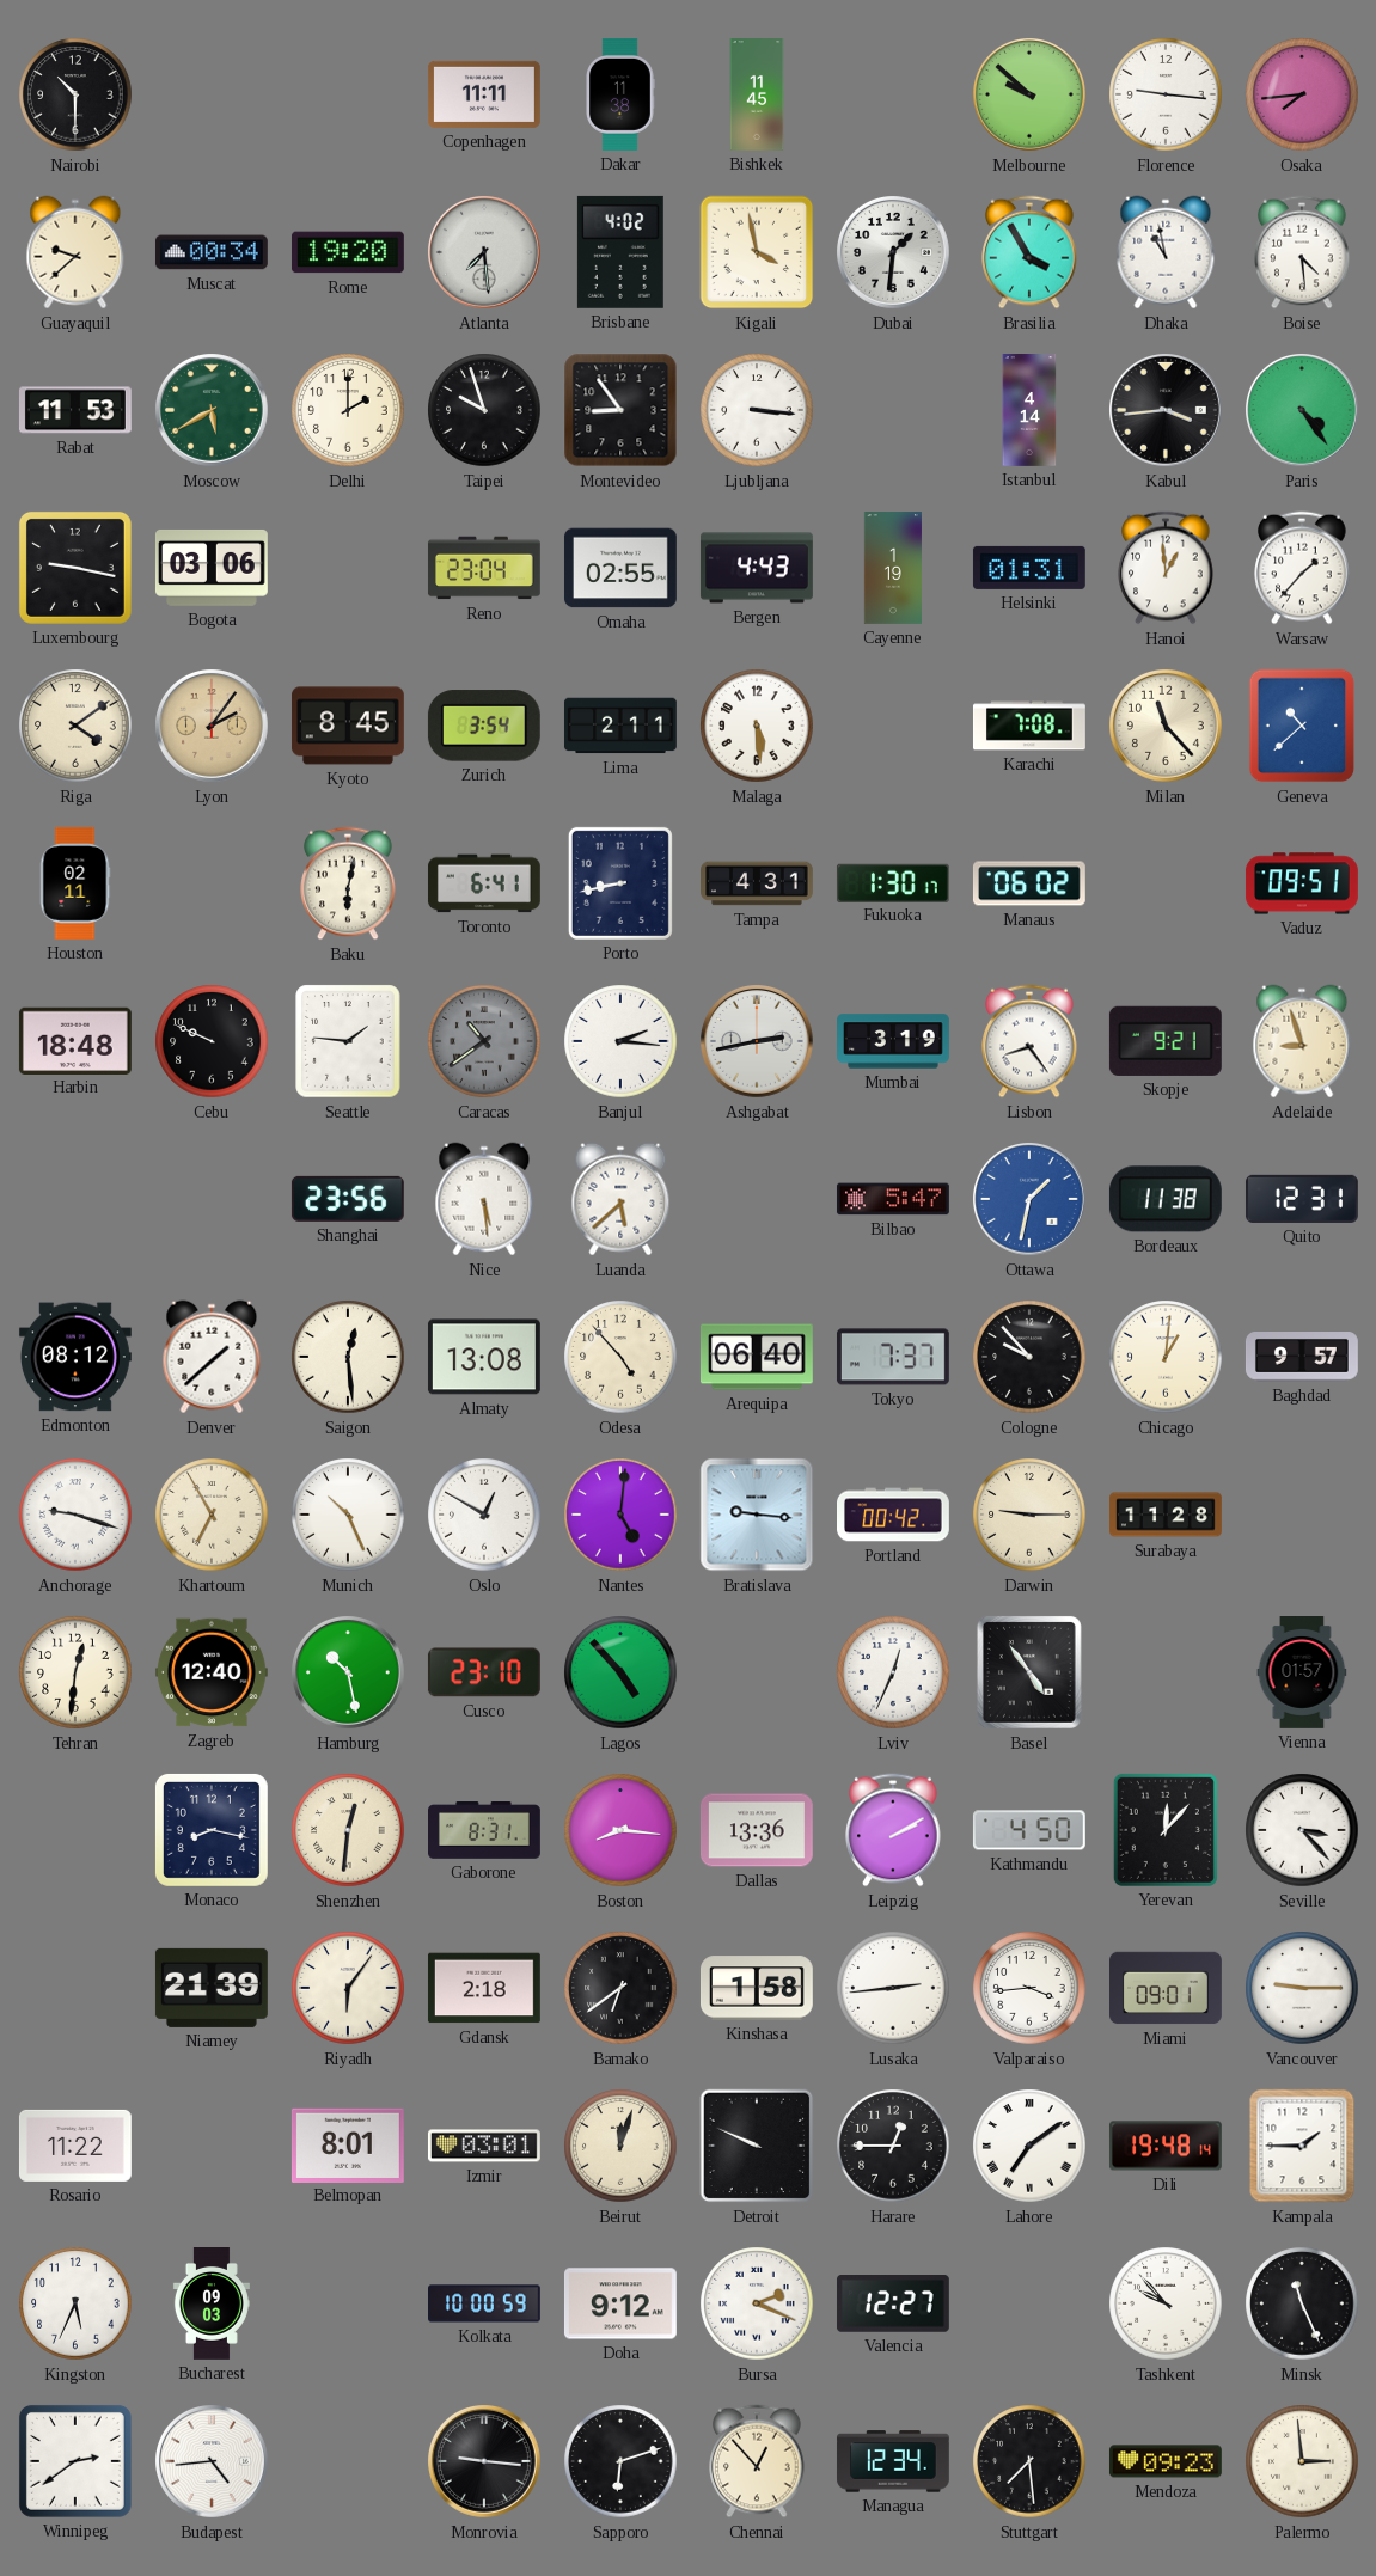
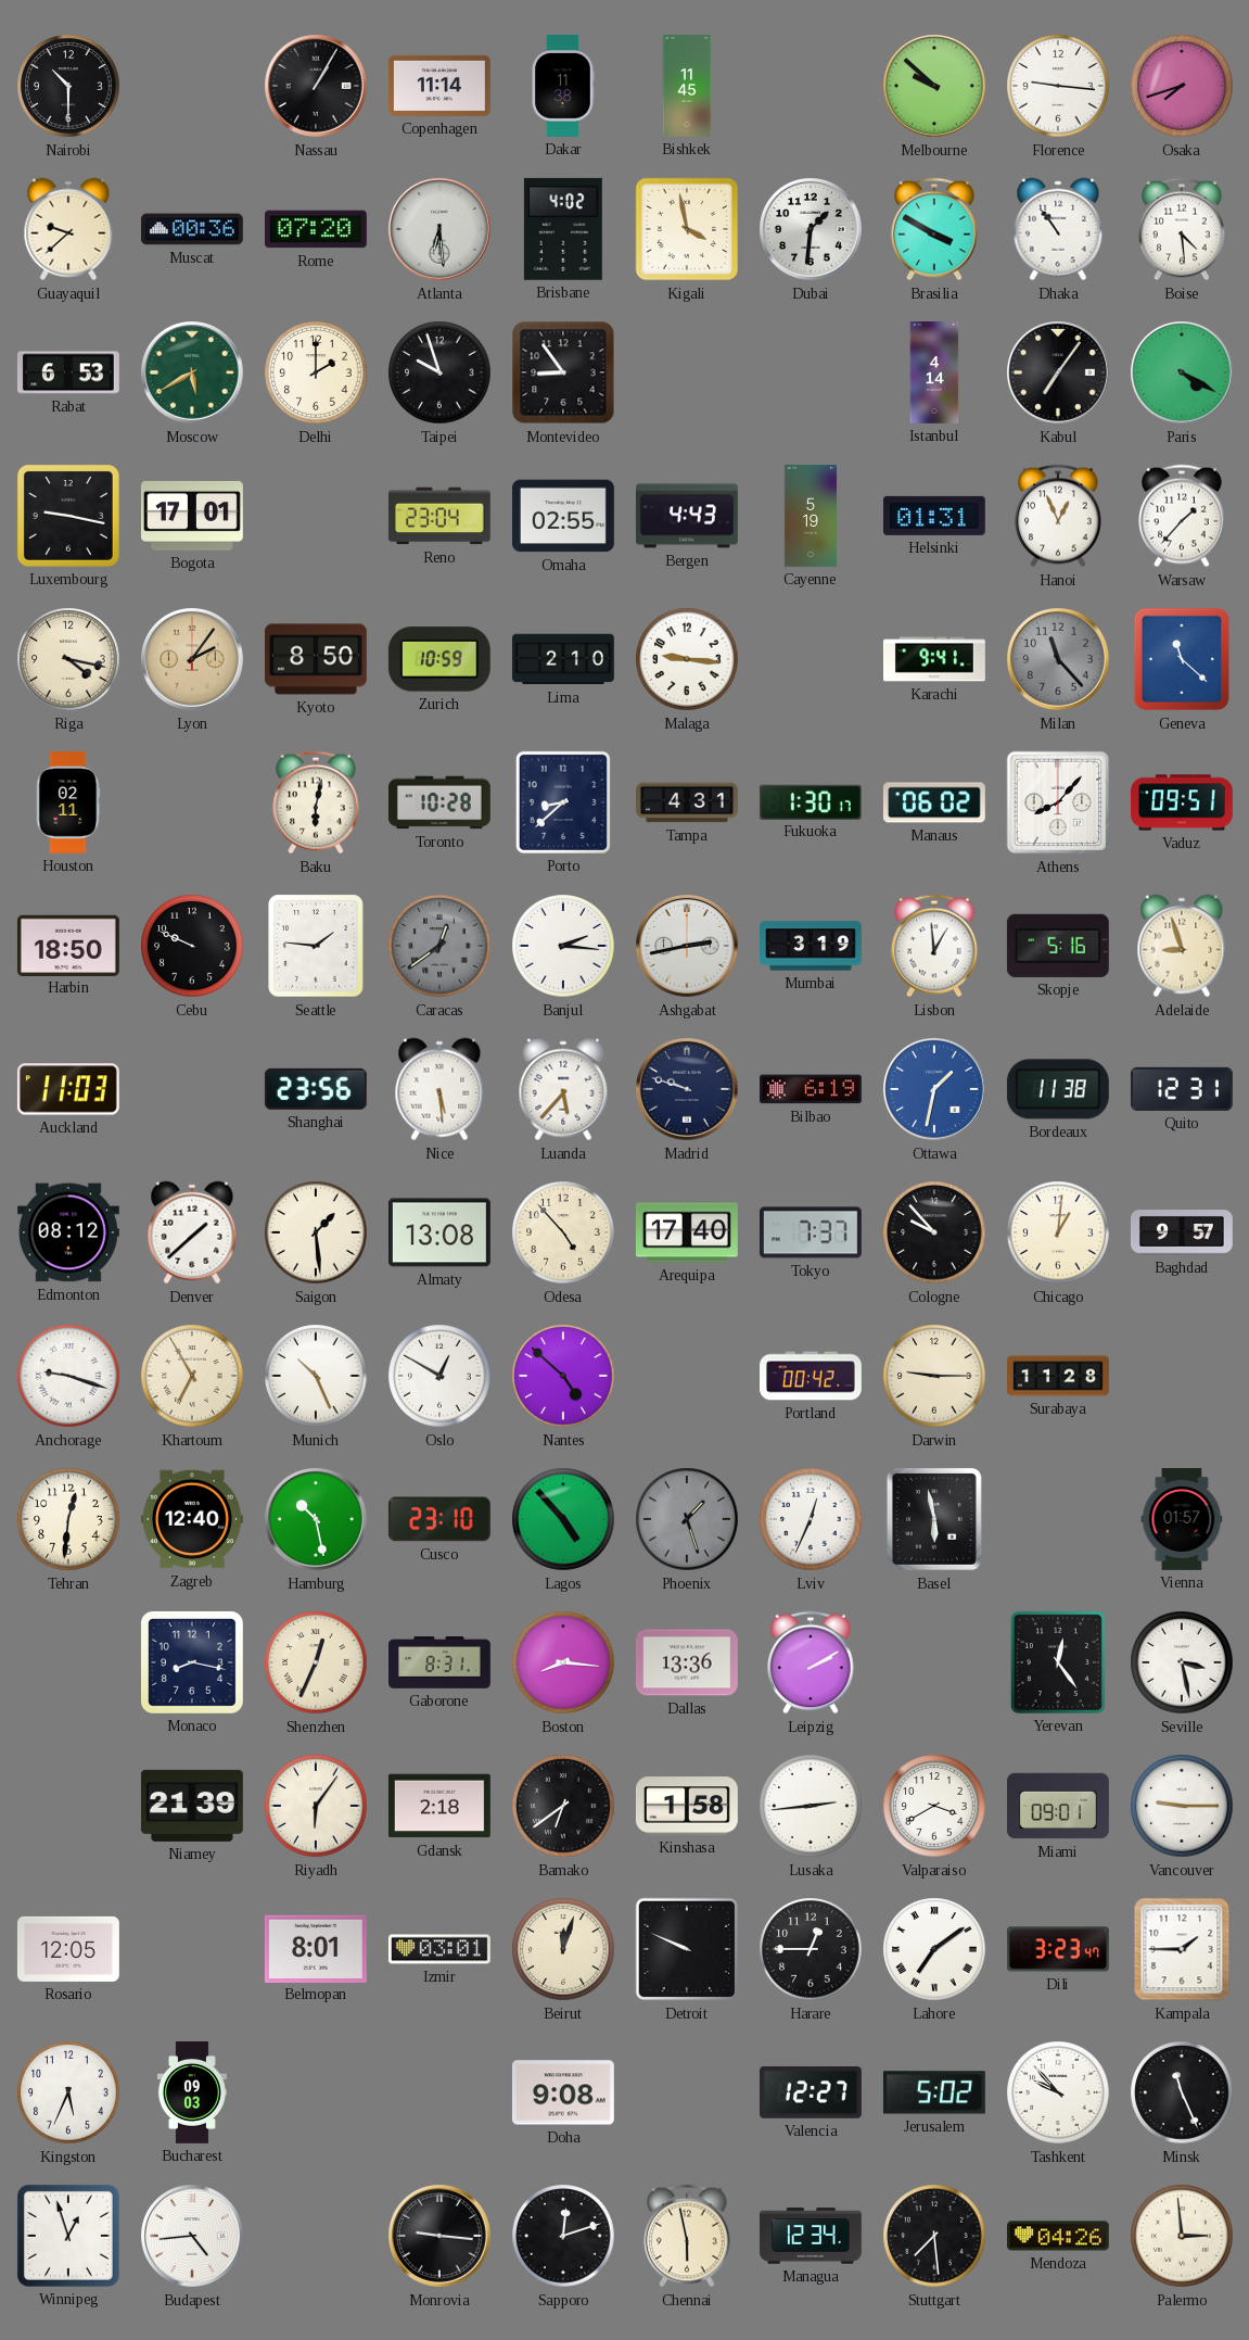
Nassau: none -> 1:05 (317, 87)
Copenhagen: 11:11 -> 11:14 (439, 86)
Osaka: 7:44 -> 7:42 (1182, 86)
Muscat: 00:34 -> 00:36 (192, 229)
Rome: 19:20 -> 07:20 (316, 229)
Atlanta: 7:29 -> 6:29 (441, 230)
Brasilia: 3:55 -> 3:50 (934, 229)
Dhaka: 10:58 -> 10:54 (1058, 229)
Rabat: 11:53 -> 6:53 (68, 372)
Ljubljana: 3:16 -> none (757, 410)
Kabul: 3:44 -> 7:06 (1059, 374)
Paris: 4:24 -> 4:20 (1183, 374)
Bogota: 03:06 -> 17:01 (192, 516)
Cayenne: 1:19 -> 5:19 (810, 517)
Hanoi: 12:59 -> 12:56 (1058, 516)
Riga: 4:09 -> 4:17 (68, 659)
Kyoto: 8:45 -> 8:50 (316, 659)
Zurich: 3:54 -> 10:59 (439, 659)
Lima: 2:11 -> 2:10 (563, 659)
Malaga: 5:29 -> 9:16 (687, 659)
Karachi: 7:08 -> 9:41 (934, 659)
Milan dial: cream -> grey (1059, 660)
Geneva: 10:38 -> 11:22 (1182, 659)
Toronto: 6:41 -> 10:28 (439, 802)
Porto: 8:43 -> 8:38 (563, 802)
Athens: none -> 8:07 (1058, 802)
Harbin: 18:48 -> 18:50 (68, 945)
Caracas: 10:39 -> 12:39 (439, 946)
Lisbon: 8:24 -> 12:59 (934, 946)
Skopje: 9:21 -> 5:16 (1058, 946)
Auckland: none -> 11:03 (68, 1089)
Luanda: 5:38 -> 5:37 (563, 1089)
Madrid: none -> 9:48 (688, 1090)
Bilbao: 5:47 -> 6:19 (811, 1089)
Saigon: 12:29 -> 1:29 (316, 1232)
Arequipa: 06:40 -> 17:40 (687, 1232)
Nantes: 5:01 -> 4:52 (563, 1376)
Bratislava: 9:16 -> none (757, 1515)
Phoenix: none -> 1:27 (687, 1519)
Basel: 4:54 -> 5:58 (934, 1519)
Shenzhen: 12:31 -> 12:34 (316, 1662)
Kathmandu: 4:50 -> none (1029, 1830)
Yerevan: 12:07 -> 12:24 (1058, 1662)
Seville: 3:23 -> 3:28 (1182, 1662)
Valparaiso: 3:44 -> 3:40 (934, 1806)
Rosario: 11:22 -> 12:05 (68, 1949)
Dili: 19:48 -> 3:23 (1058, 1949)
Kolkata: 10:00 -> none (485, 2303)
Doha: 9:12 -> 9:08 (563, 2092)
Bursa: 2:19 -> none (757, 2303)
Jerusalem: none -> 5:02 (934, 2092)
Winnipeg: 2:39 -> 12:57 (68, 2236)
Sapporo: 6:12 -> 12:12 (563, 2236)
Chennai: 12:53 -> 5:58 (687, 2236)
Mendoza: 09:23 -> 04:26 (1058, 2236)
